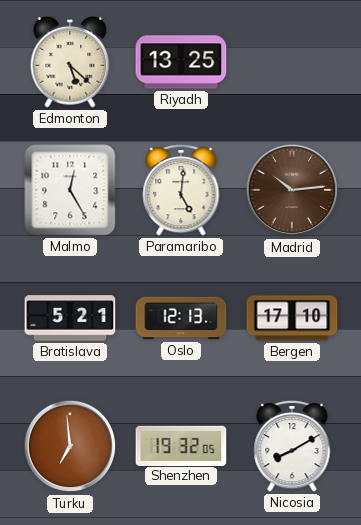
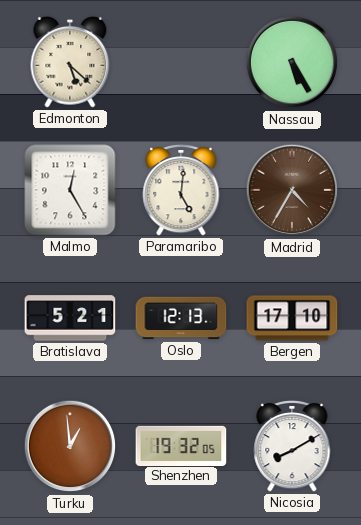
Riyadh: 13:25 -> none (181, 62)
Nassau: none -> 5:25 (292, 62)
Madrid: 10:14 -> 4:35 (292, 190)
Turku: 6:59 -> 12:59 (70, 446)
